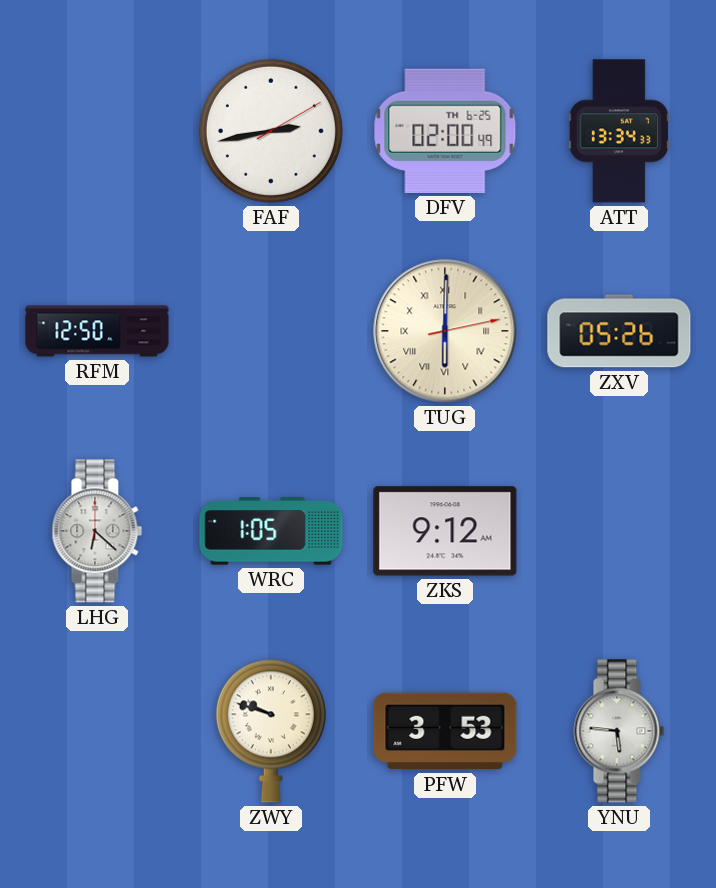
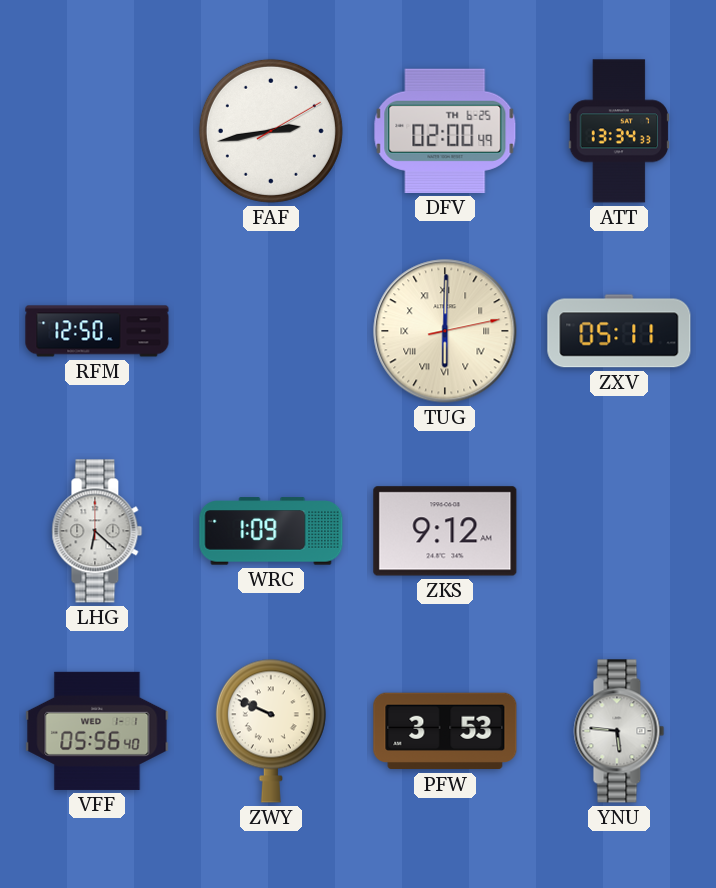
ZXV: 05:26 -> 05:11 (619, 331)
WRC: 1:05 -> 1:09 (271, 531)
VFF: none -> 05:56 (97, 731)
ZWY: 9:48 -> 9:49 (271, 731)
